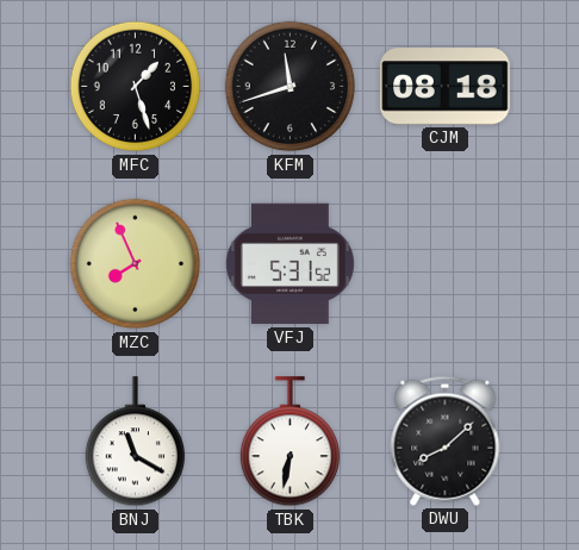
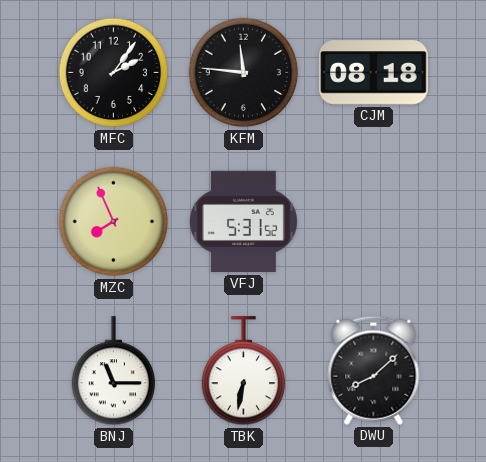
MFC: 1:27 -> 2:06 (114, 73)
KFM: 11:42 -> 11:46 (244, 73)
BNJ: 11:20 -> 11:15 (113, 371)
